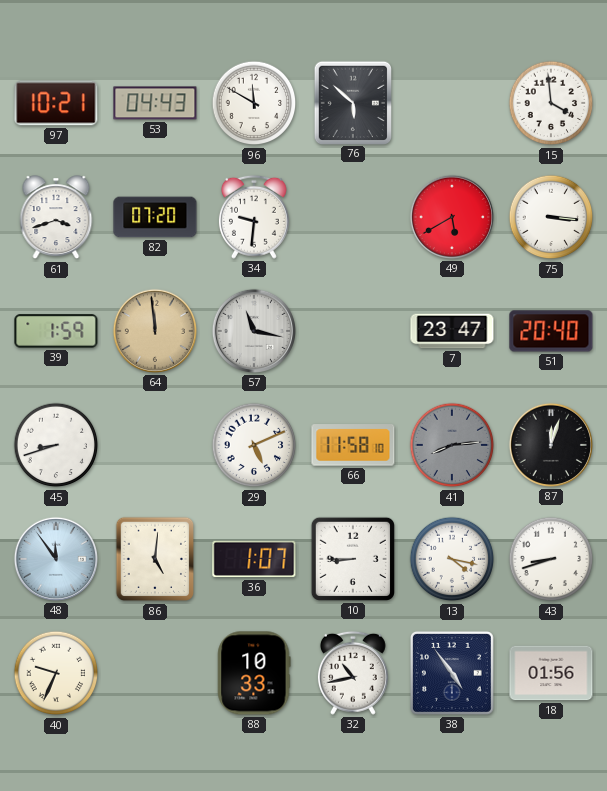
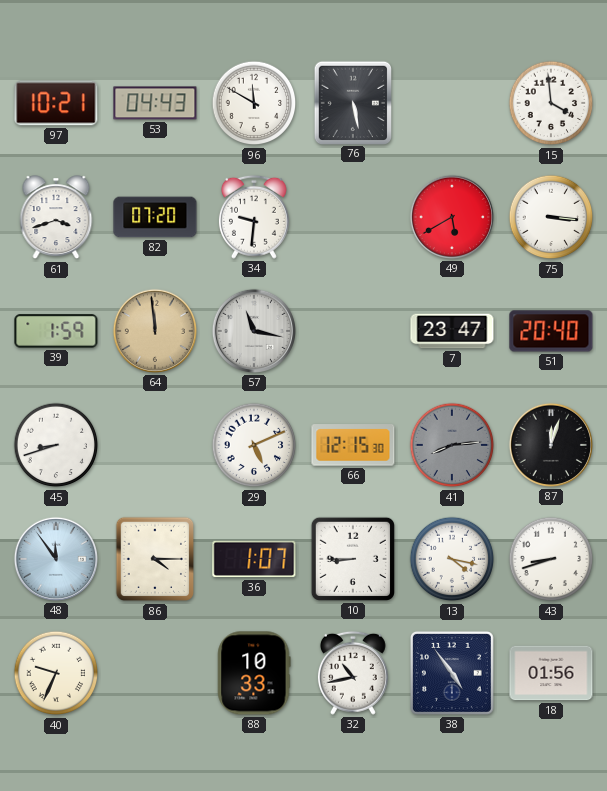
76: 5:52 -> 5:28 (352, 102)
66: 11:58 -> 12:15 (353, 445)
86: 5:01 -> 4:15 (154, 559)
